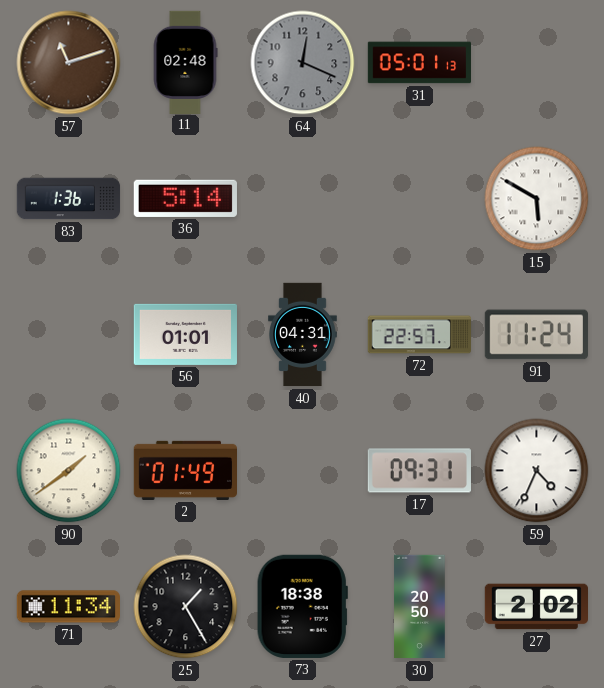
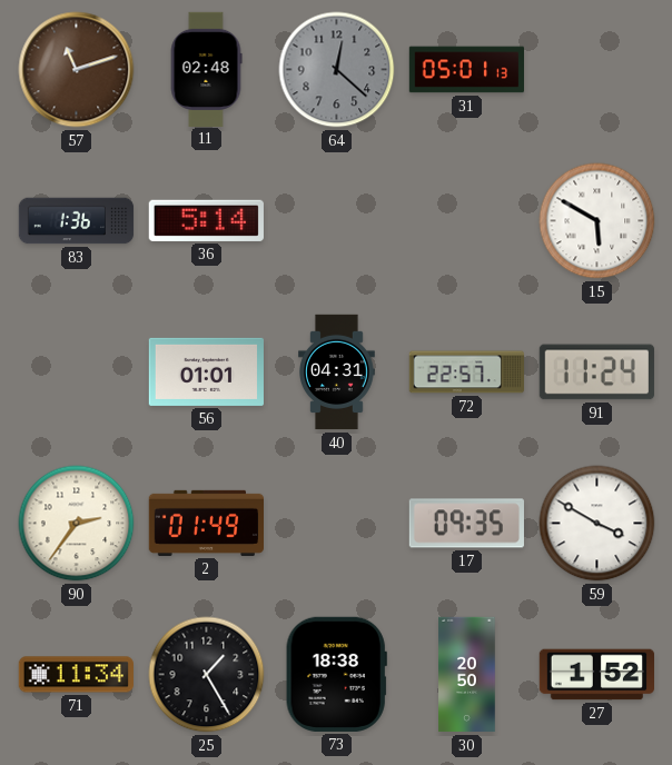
64: 12:19 -> 12:22 (337, 70)
90: 1:39 -> 2:36 (77, 524)
17: 09:31 -> 09:35 (466, 524)
59: 4:34 -> 3:50 (597, 524)
27: 2:02 -> 1:52 (596, 675)
